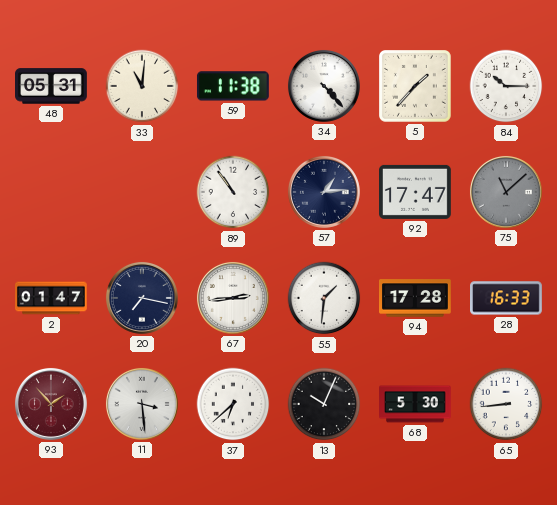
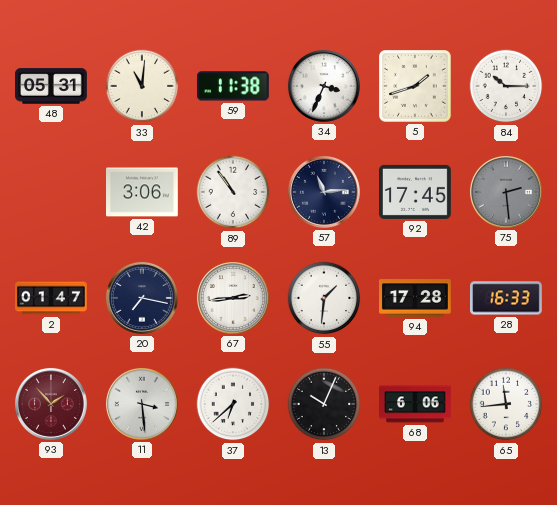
34: 4:23 -> 3:34 (324, 86)
5: 1:37 -> 1:42 (416, 87)
42: none -> 3:06 (143, 192)
57: 1:14 -> 11:14 (324, 192)
92: 17:47 -> 17:45 (416, 192)
75: 11:08 -> 2:29 (506, 192)
68: 5:30 -> 6:06 (416, 404)
65: 8:44 -> 11:44 (506, 404)
